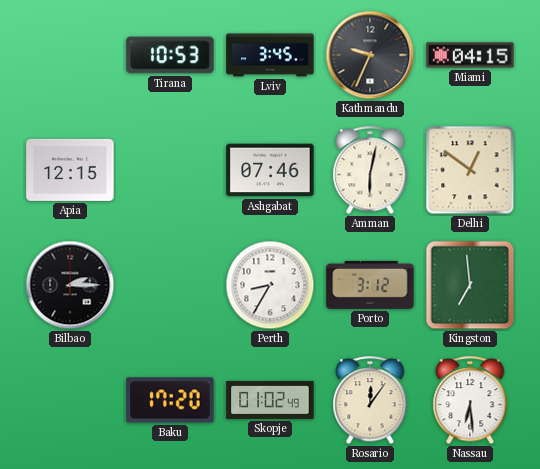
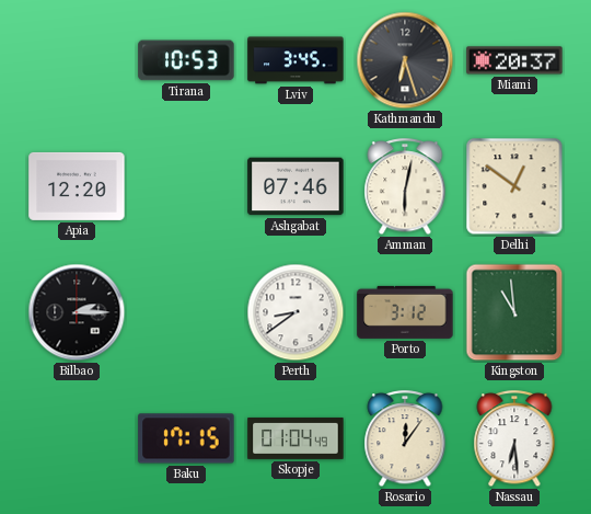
Kathmandu: 9:34 -> 6:27 (405, 60)
Miami: 04:15 -> 20:37 (514, 60)
Apia: 12:15 -> 12:20 (77, 186)
Perth: 8:35 -> 8:39 (296, 312)
Kingston: 6:59 -> 10:59 (514, 312)
Baku: 17:20 -> 17:15 (186, 438)
Skopje: 01:02 -> 01:04 (296, 438)
